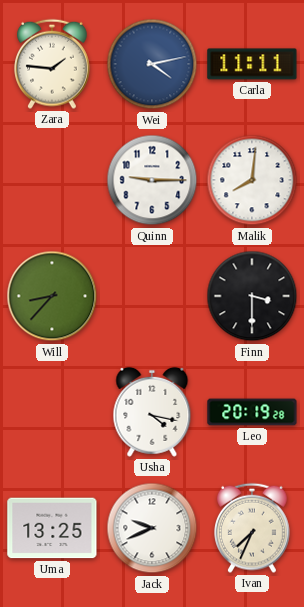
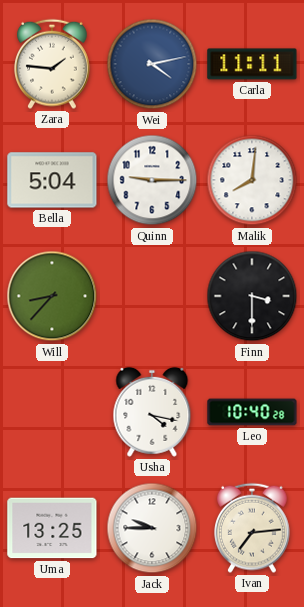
Bella: none -> 5:04 (52, 180)
Leo: 20:19 -> 10:40 (252, 412)
Jack: 9:41 -> 9:45 (152, 528)
Ivan: 7:34 -> 7:14 (253, 528)
